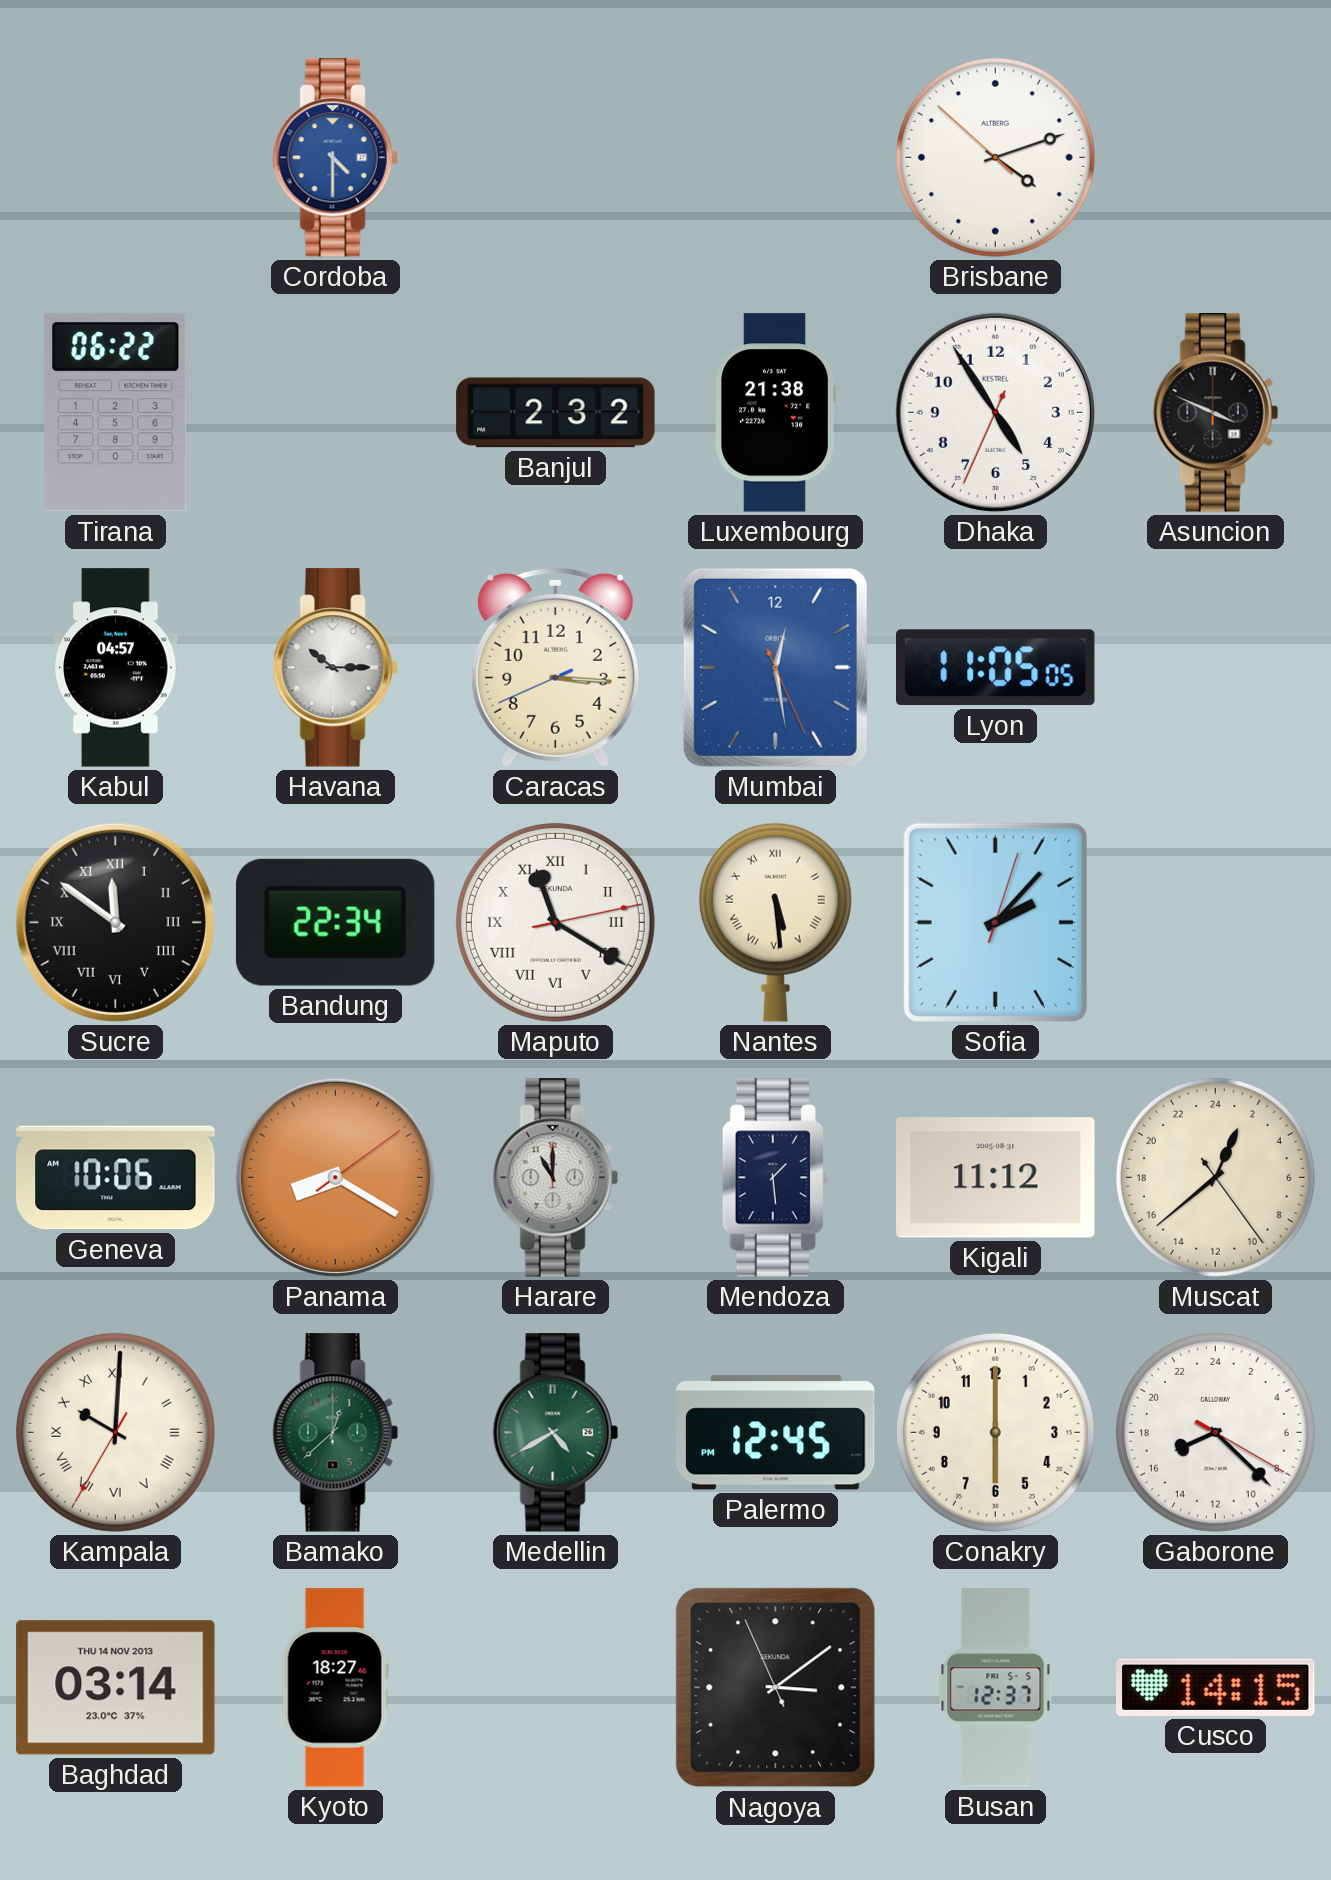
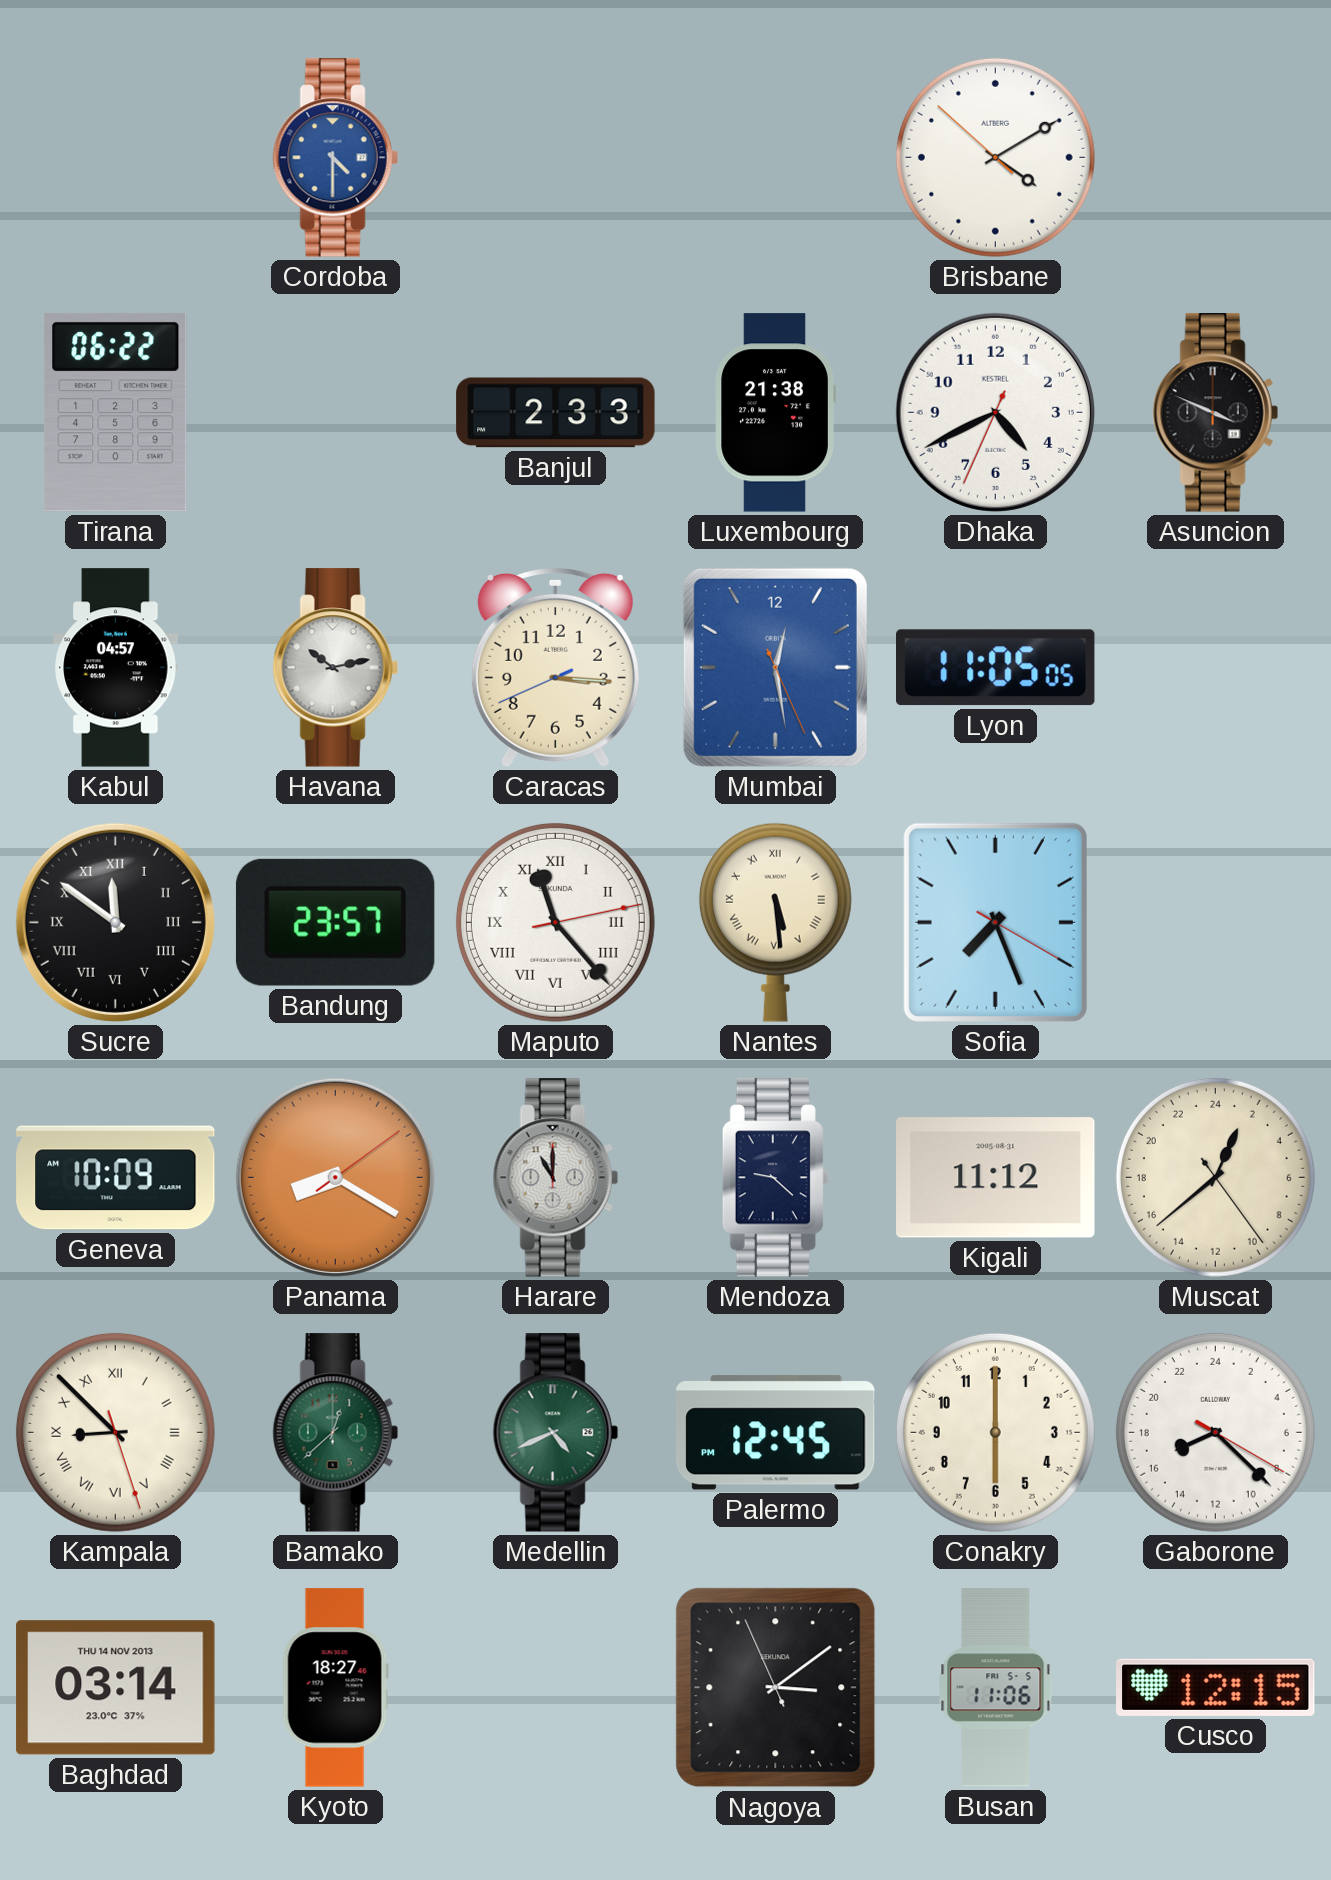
Brisbane: 4:11 -> 4:09 (995, 157)
Banjul: 2:32 -> 2:33 (556, 413)
Dhaka: 4:54 -> 4:40 (995, 412)
Havana: 10:15 -> 10:13 (335, 668)
Bandung: 22:34 -> 23:57 (335, 922)
Maputo: 11:20 -> 11:23 (555, 922)
Sofia: 2:07 -> 7:26 (995, 922)
Geneva: 10:06 -> 10:09 (116, 1178)
Mendoza: 1:29 -> 9:22 (775, 1178)
Kampala: 10:00 -> 8:52 (115, 1432)
Medellin: 4:40 -> 4:41 (555, 1433)
Busan: 12:37 -> 11:06 (996, 1688)
Cusco: 14:15 -> 12:15 (1216, 1687)
